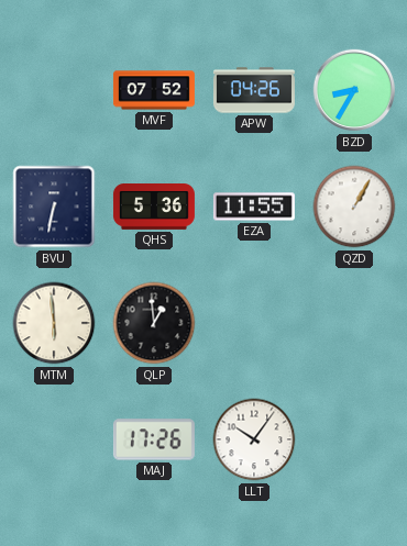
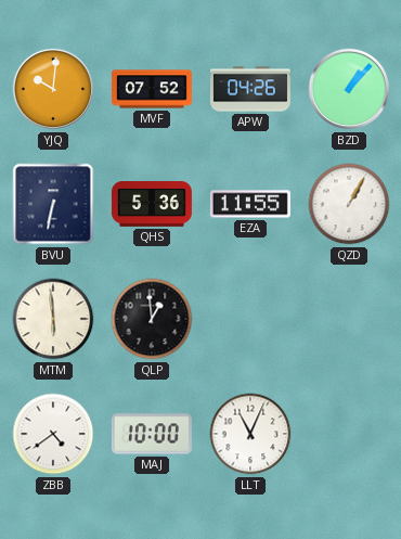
YJQ: none -> 10:01 (53, 89)
BZD: 8:35 -> 1:07 (349, 89)
ZBB: none -> 4:39 (53, 434)
MAJ: 17:26 -> 10:00 (152, 434)
LLT: 10:06 -> 11:04 (250, 434)
